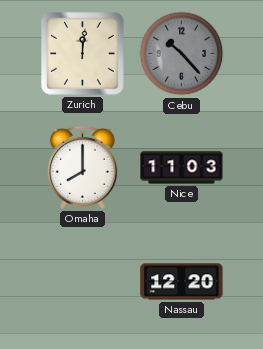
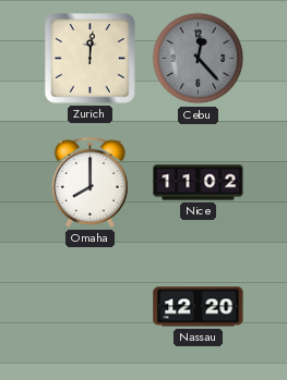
Cebu: 10:23 -> 12:23 (199, 59)
Nice: 11:03 -> 11:02 (199, 183)
